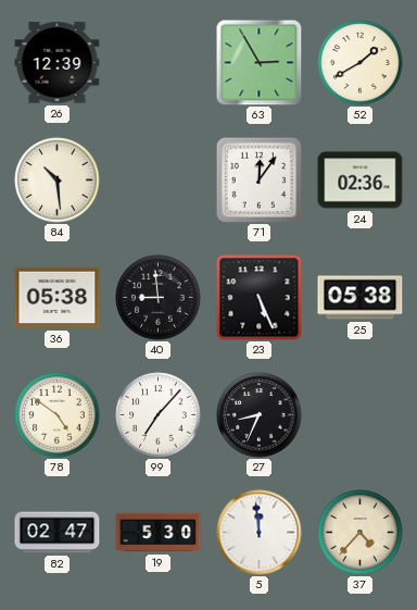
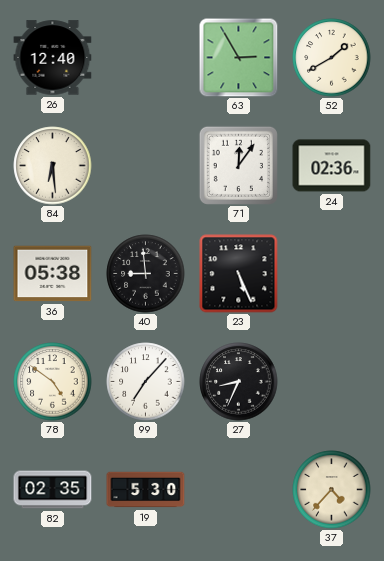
26: 12:39 -> 12:40 (53, 58)
84: 10:29 -> 6:29 (53, 166)
25: 05:38 -> none (361, 298)
82: 02:47 -> 02:35 (53, 490)
5: 11:59 -> none (260, 533)
